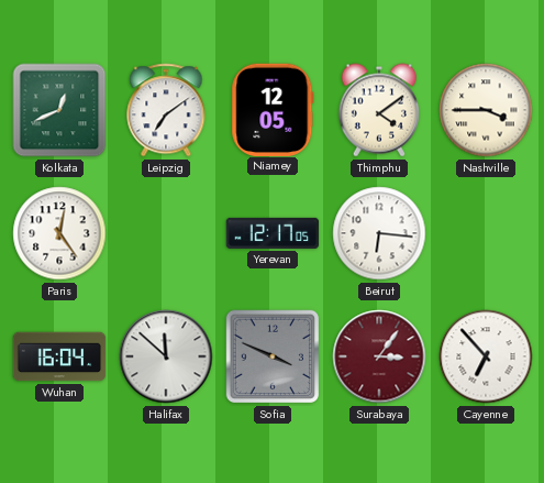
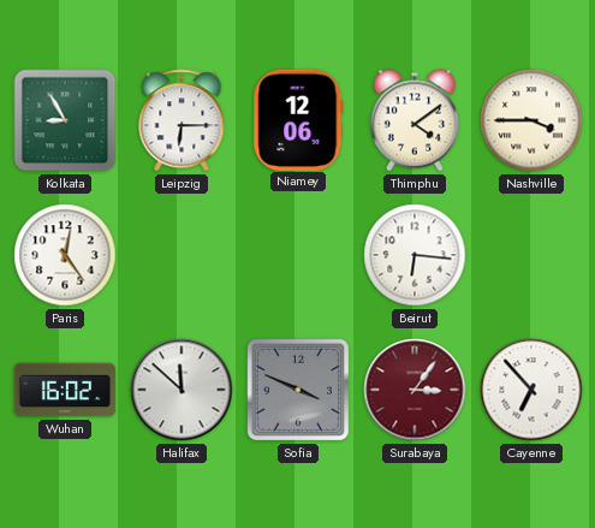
Kolkata: 12:41 -> 8:55 (65, 120)
Leipzig: 7:09 -> 6:15 (182, 120)
Niamey: 12:05 -> 12:06 (298, 119)
Yerevan: 12:17 -> none (273, 233)
Wuhan: 16:04 -> 16:02 (65, 390)
